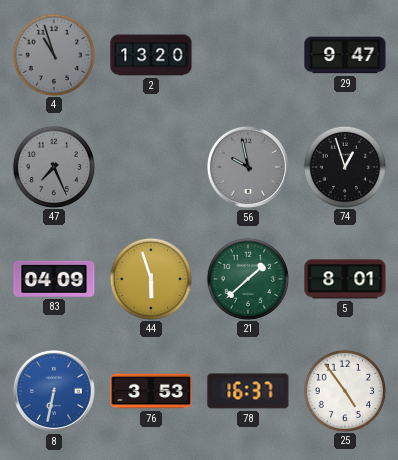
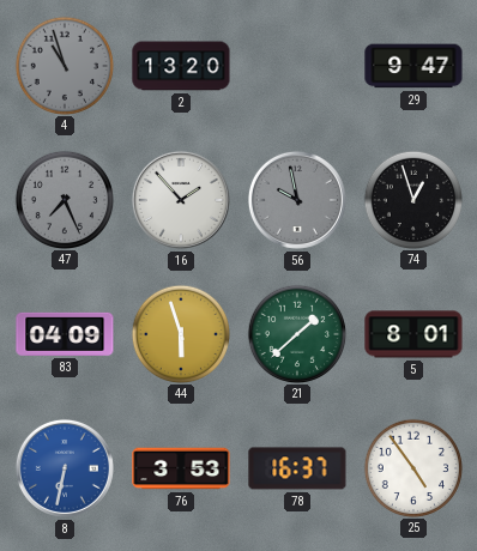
16: none -> 1:53 (181, 200)
